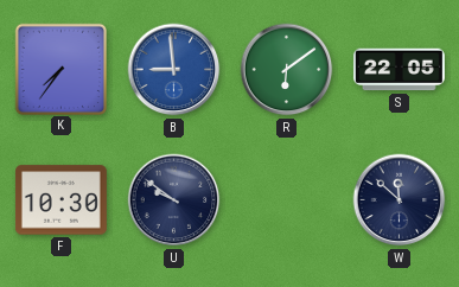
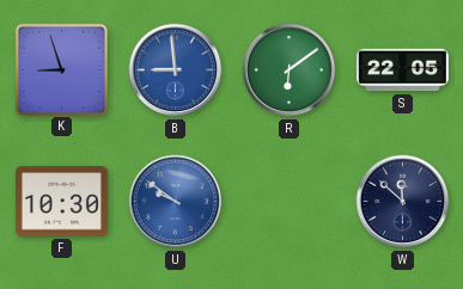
K: 7:36 -> 8:57 (61, 69)
U dial: navy -> blue (176, 202)
